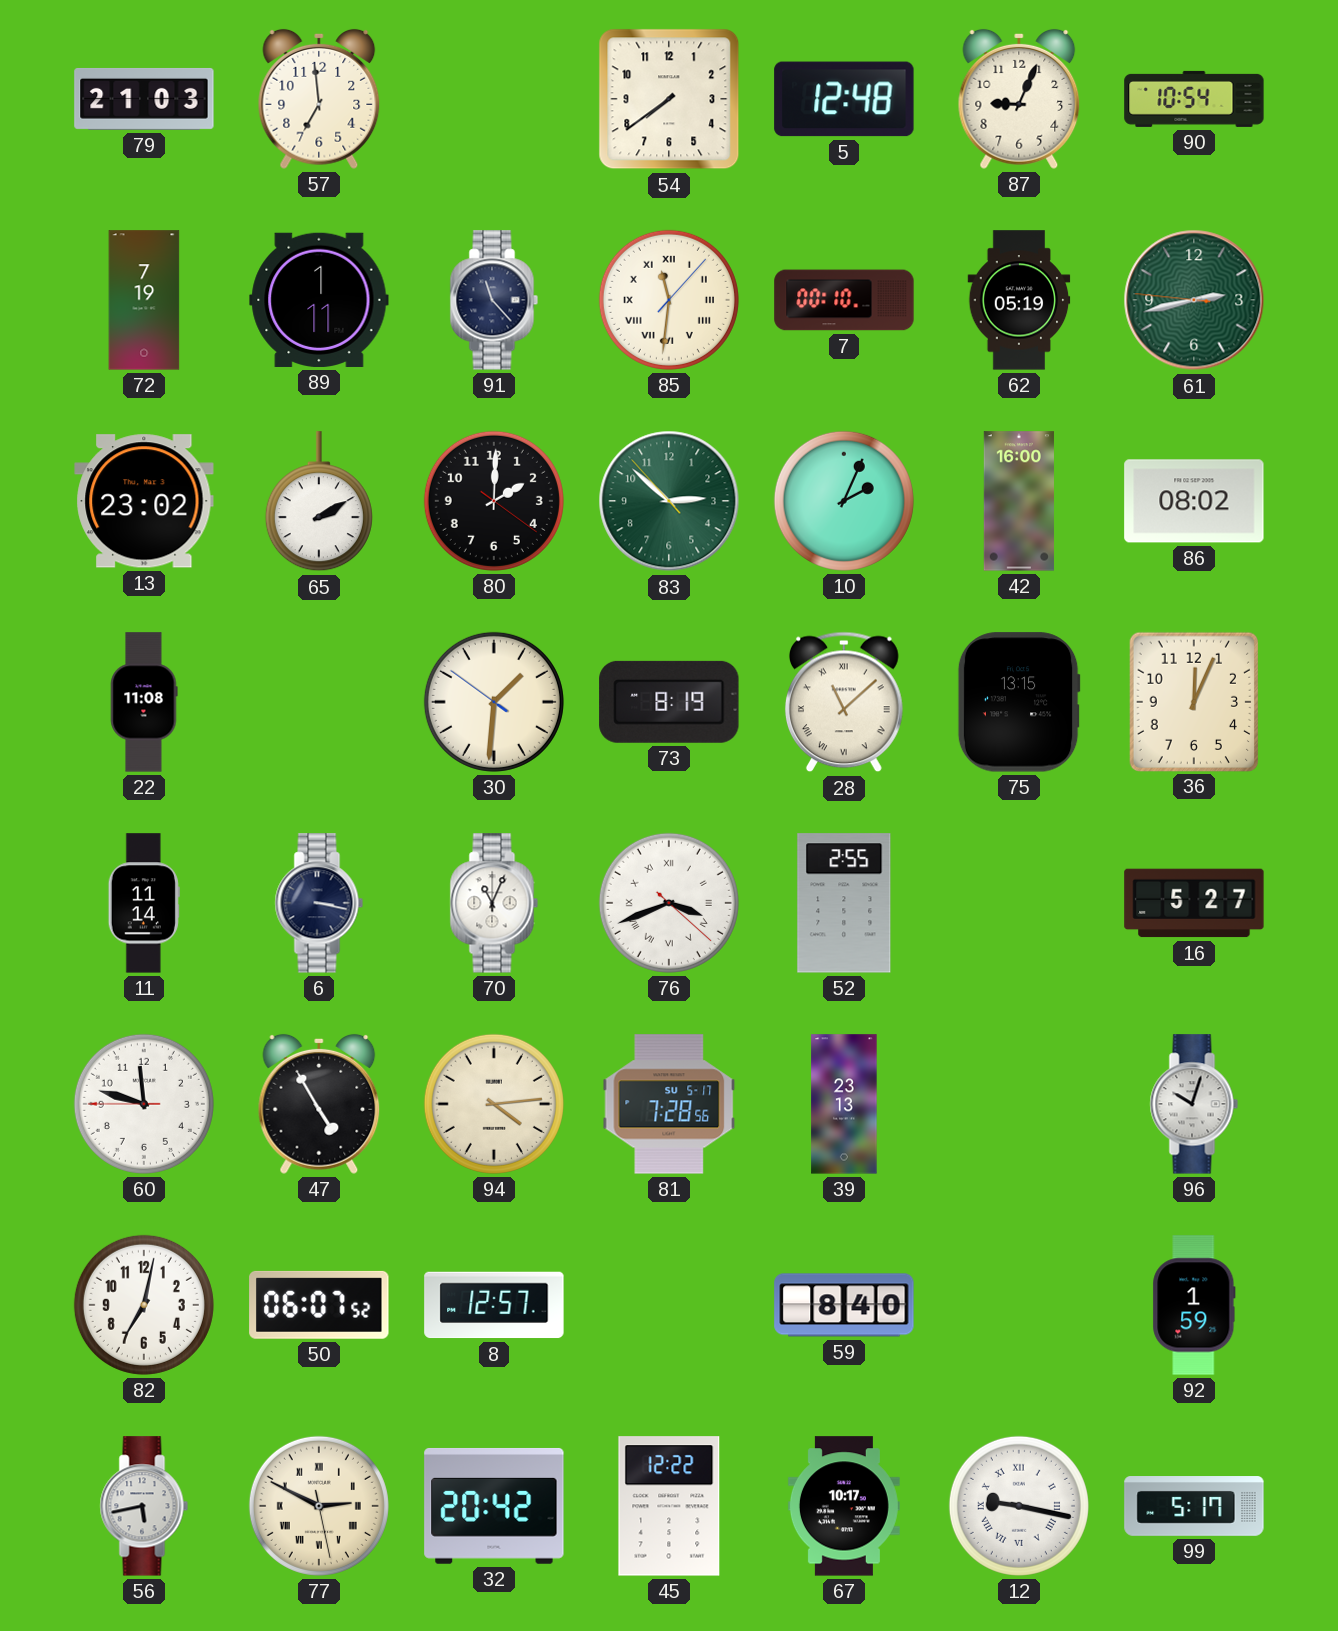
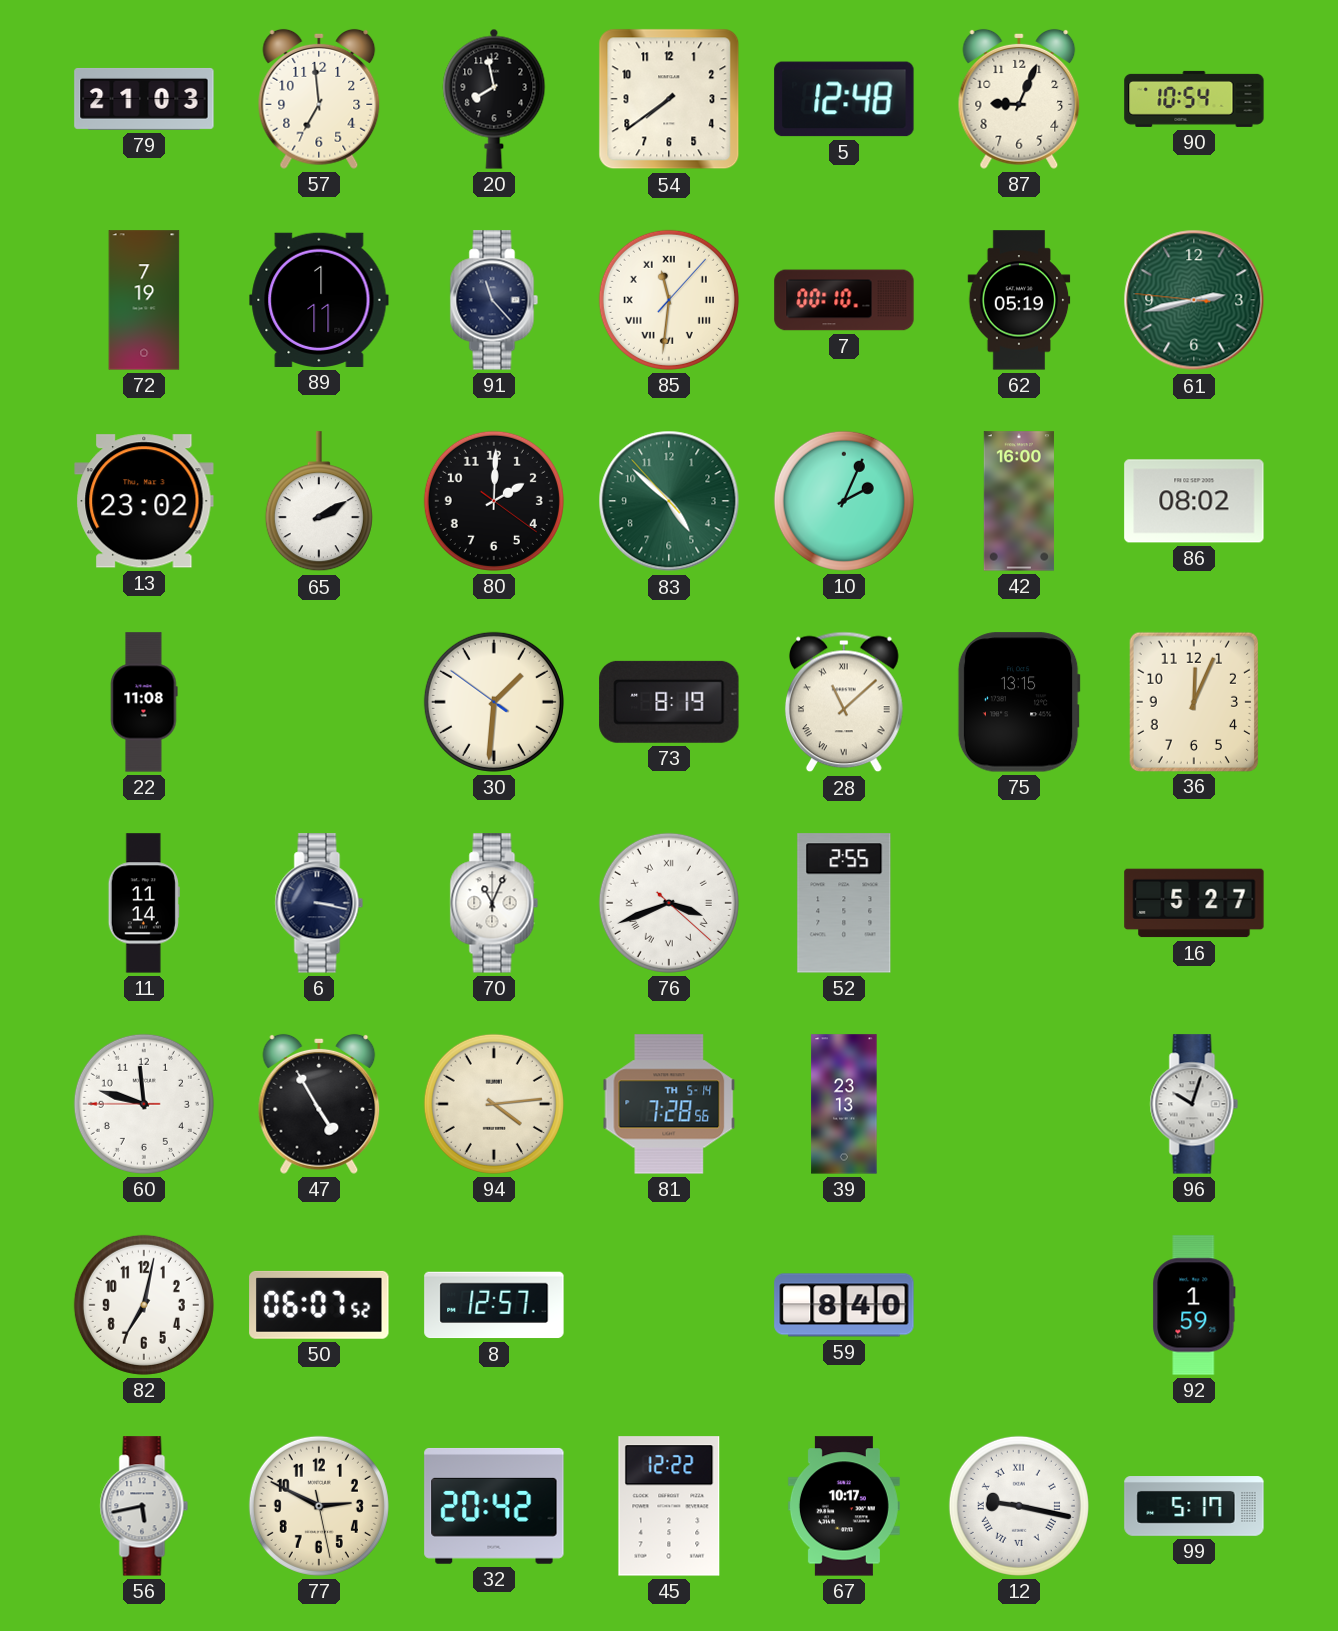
20: none -> 7:58 (494, 99)
83: 2:51 -> 4:51 (669, 501)
81 date: SU 5-17 -> TH 5-14 (669, 1104)
77 numerals: Roman -> Arabic (319, 1506)
